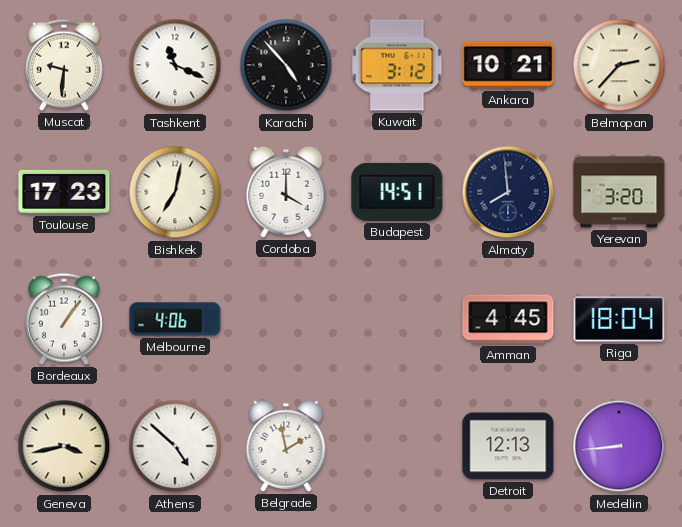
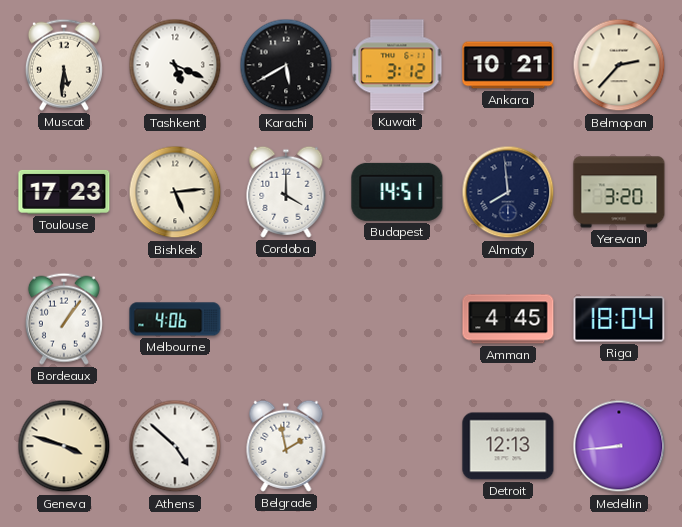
Muscat: 9:31 -> 5:31 (64, 65)
Tashkent: 11:19 -> 5:19 (175, 65)
Karachi: 4:53 -> 5:40 (286, 65)
Bishkek: 7:02 -> 5:14 (175, 192)
Geneva: 3:43 -> 3:48 (64, 446)
